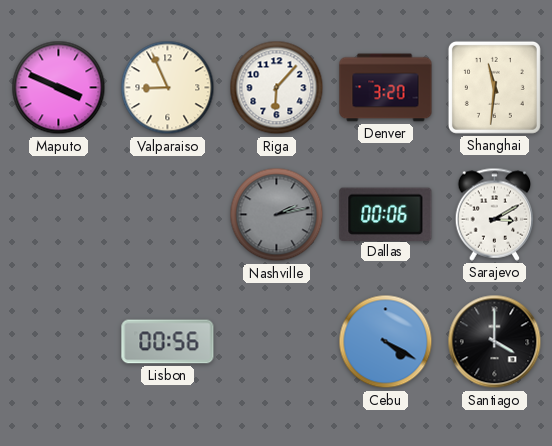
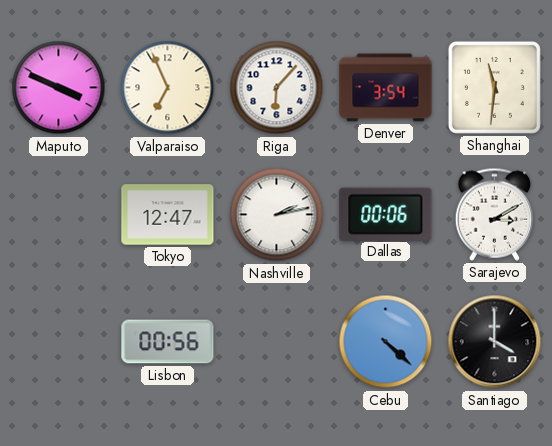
Valparaiso: 8:56 -> 6:56 (168, 88)
Denver: 3:20 -> 3:54 (386, 88)
Tokyo: none -> 12:47 (168, 215)
Nashville dial: grey -> white (277, 215)
Cebu: 4:20 -> 4:22 (386, 342)
